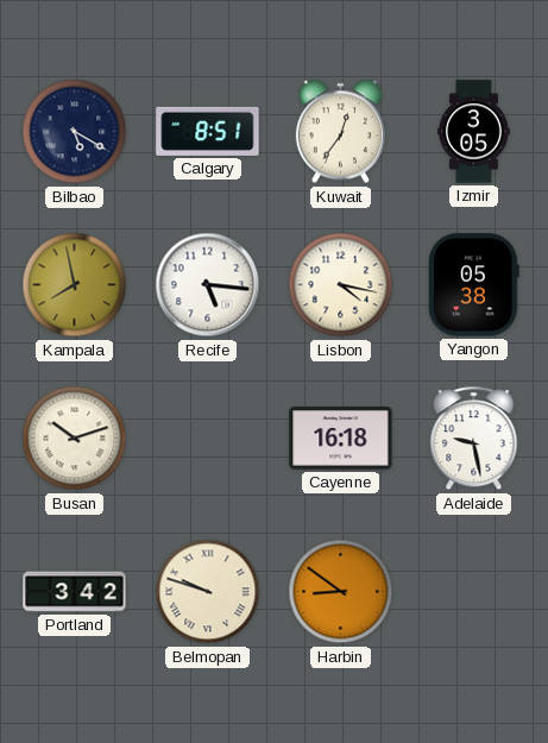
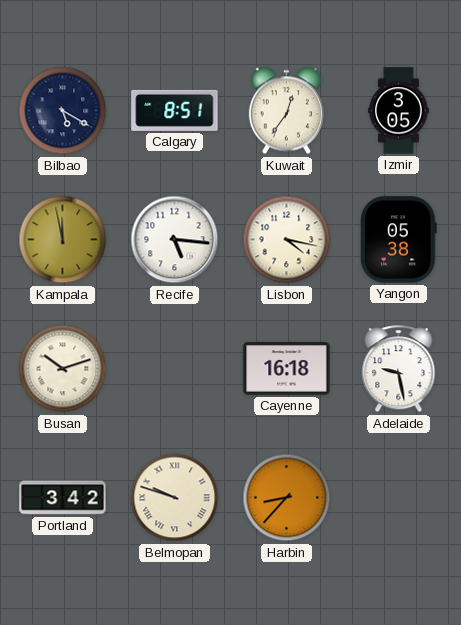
Kampala: 7:58 -> 11:58 (63, 240)
Harbin: 8:51 -> 8:37 (287, 498)
